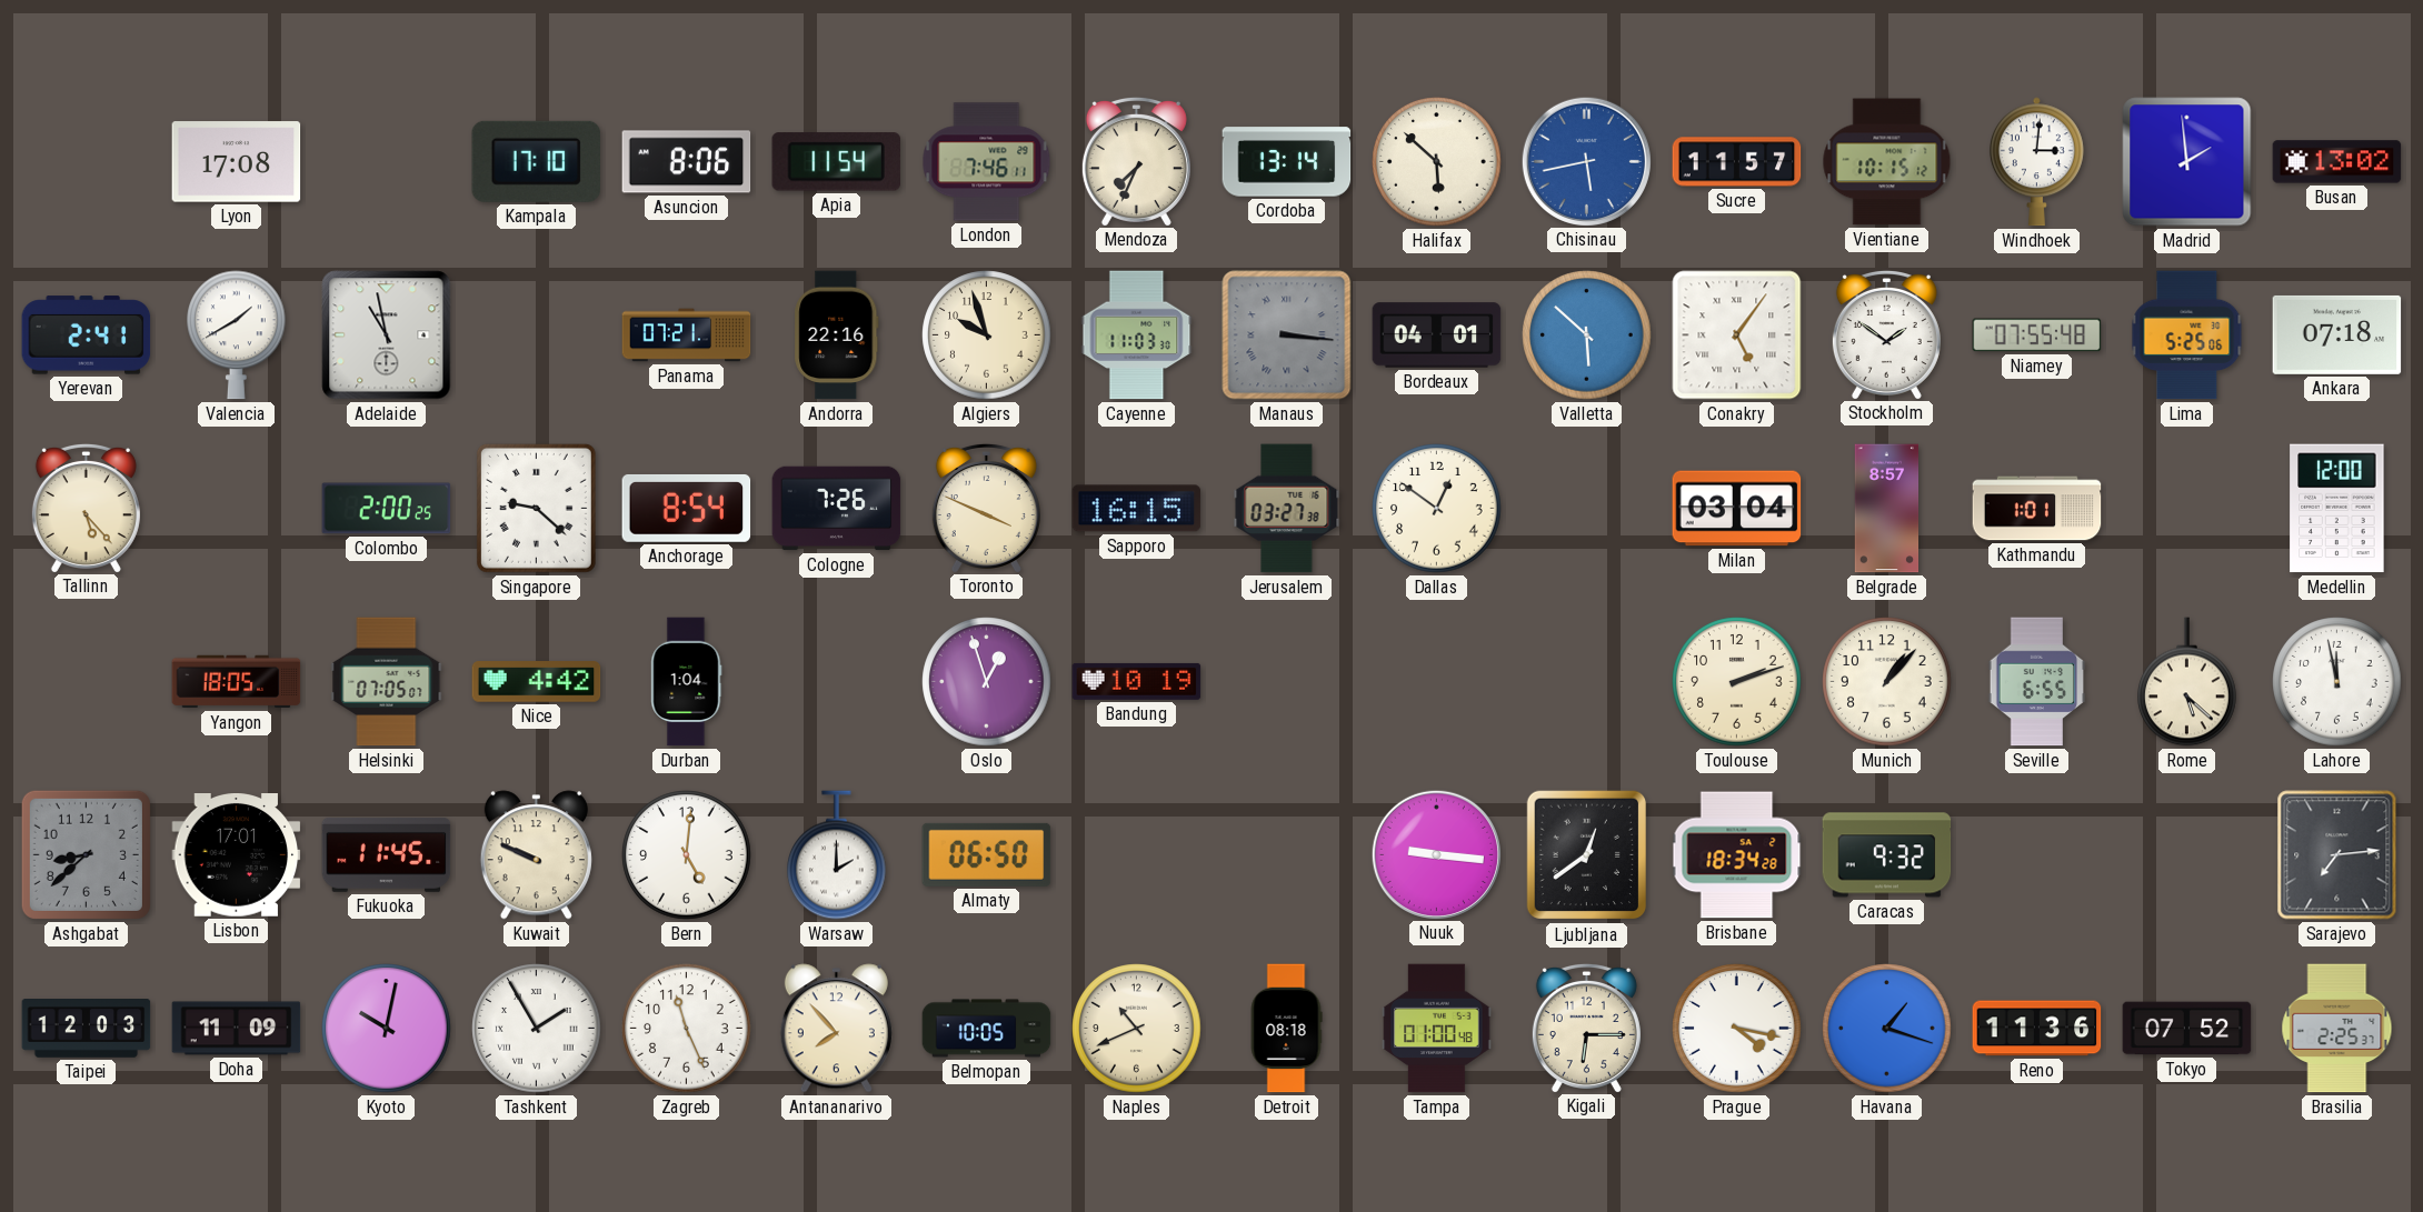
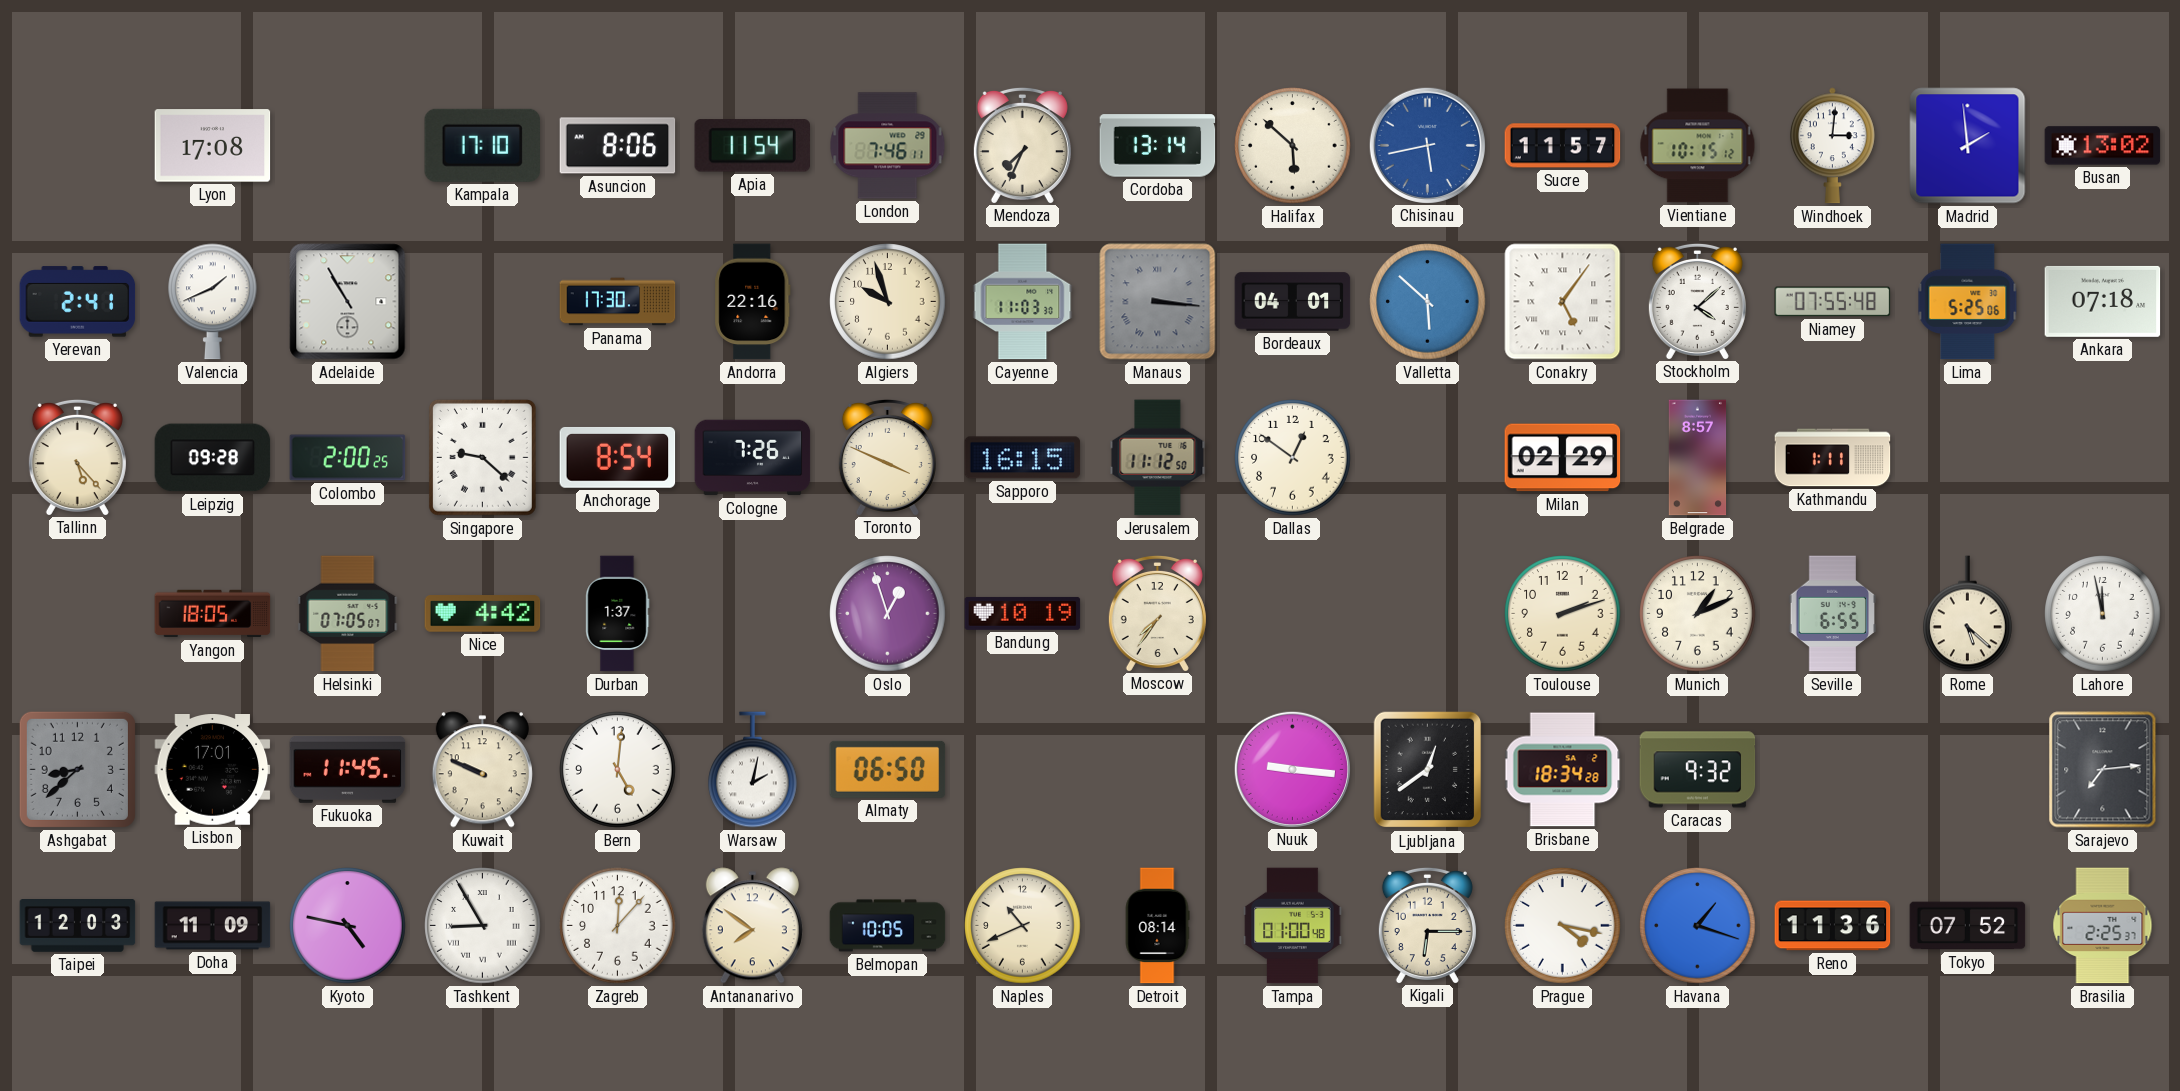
Valencia: 1:40 -> 1:41 (213, 302)
Adelaide: 10:58 -> 10:55 (348, 302)
Panama: 07:21 -> 17:30 (618, 302)
Stockholm: 1:51 -> 4:08 (1697, 301)
Leipzig: none -> 09:28 (213, 458)
Jerusalem: 03:27 -> 11:12 (1158, 458)
Milan: 03:04 -> 02:29 (1563, 458)
Kathmandu: 1:01 -> 1:11 (1833, 458)
Medellin: 12:00 -> none (2337, 509)
Durban: 1:04 -> 1:37 (618, 614)
Moscow: none -> 7:36 (1157, 613)
Munich: 1:07 -> 1:11 (1698, 614)
Warsaw: 2:00 -> 2:02 (753, 770)
Kyoto: 10:02 -> 4:47 (348, 926)
Tashkent: 1:55 -> 8:55 (483, 926)
Zagreb: 11:26 -> 12:07 (618, 926)
Antananarivo: 7:53 -> 7:51 (752, 926)
Detroit: 08:18 -> 08:14 (1157, 926)
